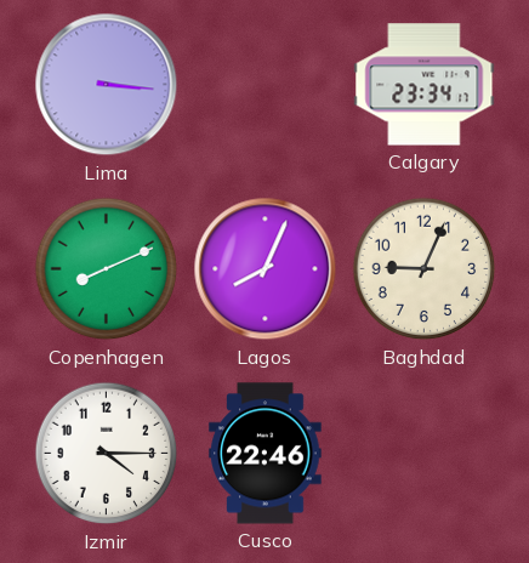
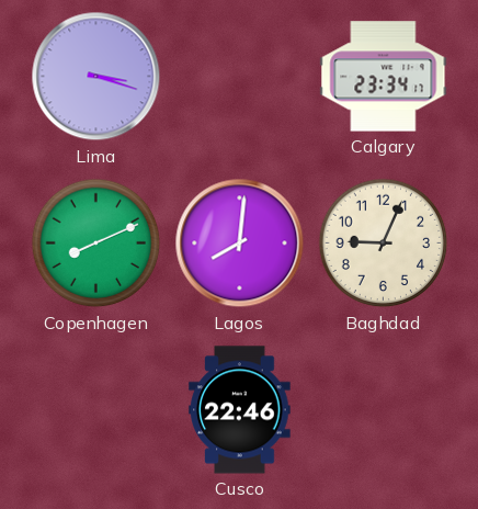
Lima: 3:16 -> 3:18 (96, 77)
Lagos: 8:04 -> 8:01 (240, 244)
Izmir: 4:15 -> none (107, 454)
